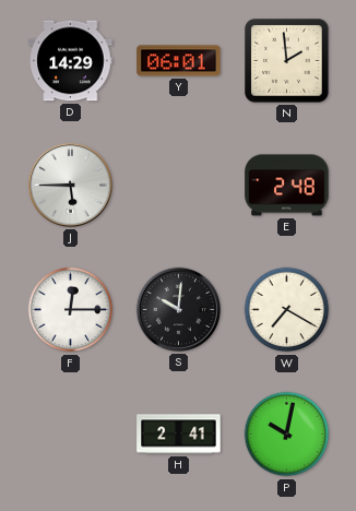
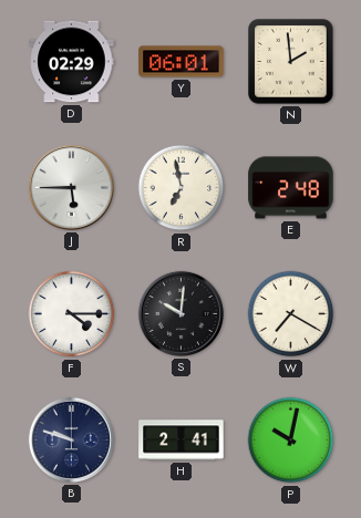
D: 14:29 -> 02:29 (72, 62)
R: none -> 6:58 (182, 188)
F: 12:15 -> 4:15 (72, 314)
B: none -> 9:48 (71, 439)
